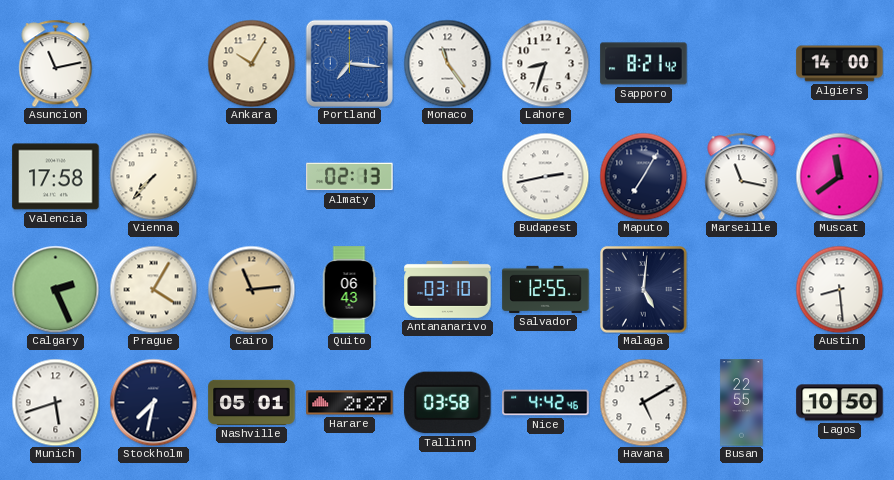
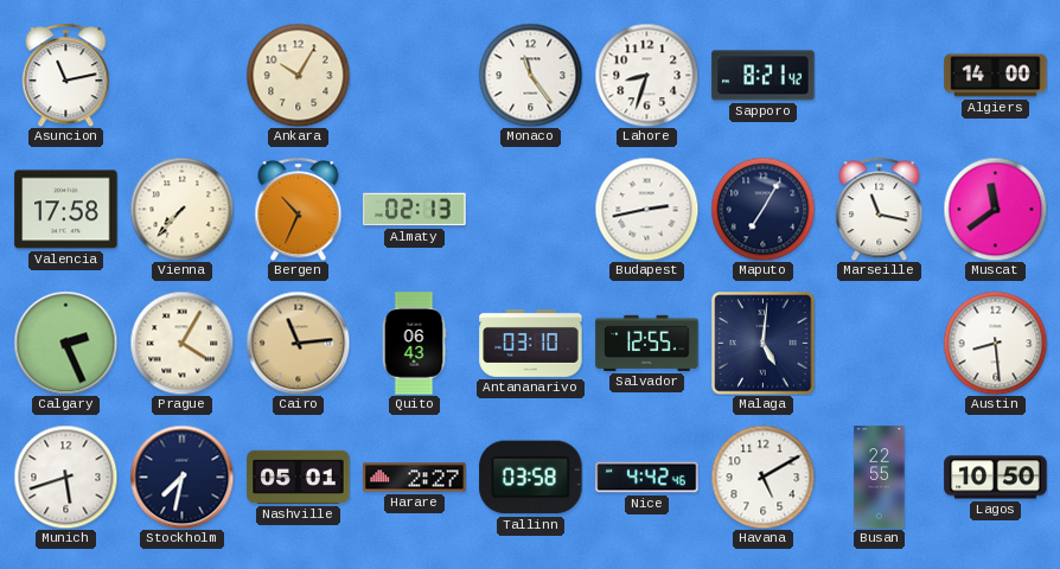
Portland: 7:16 -> none (349, 63)
Bergen: none -> 10:34 (299, 209)
